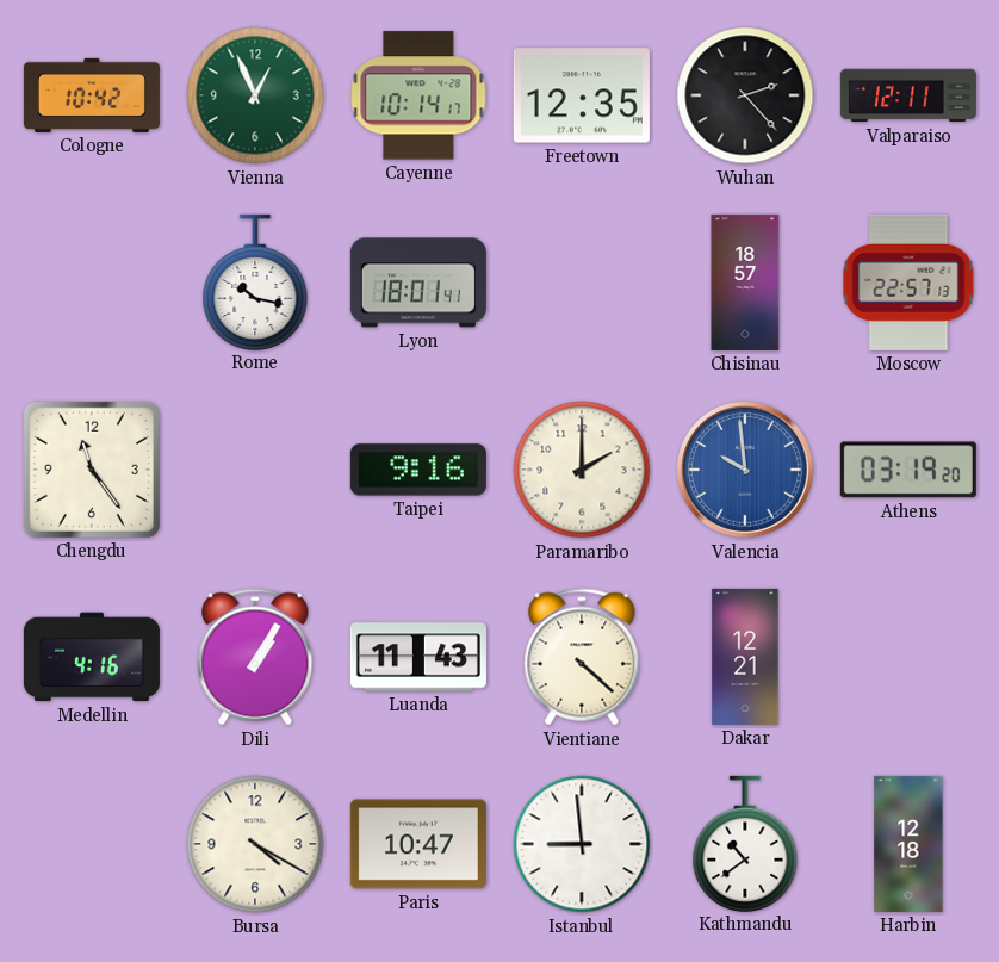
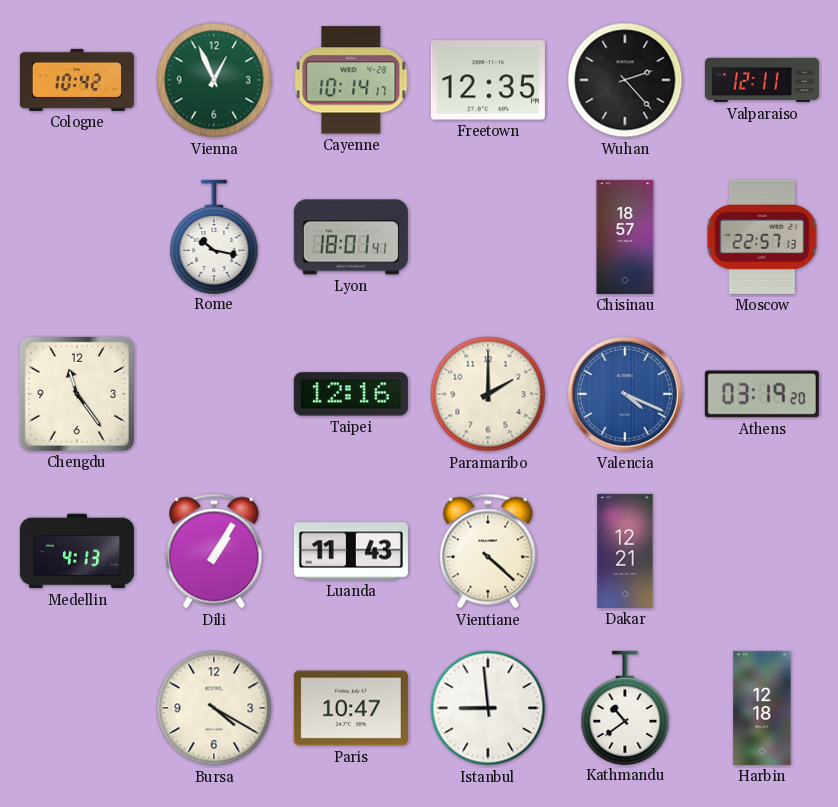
Taipei: 9:16 -> 12:16 (351, 394)
Valencia: 9:59 -> 4:19 (626, 395)
Medellin: 4:16 -> 4:13 (77, 551)
